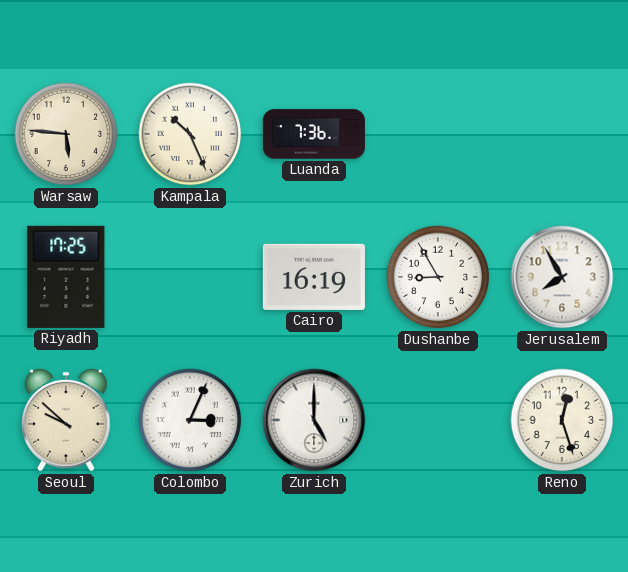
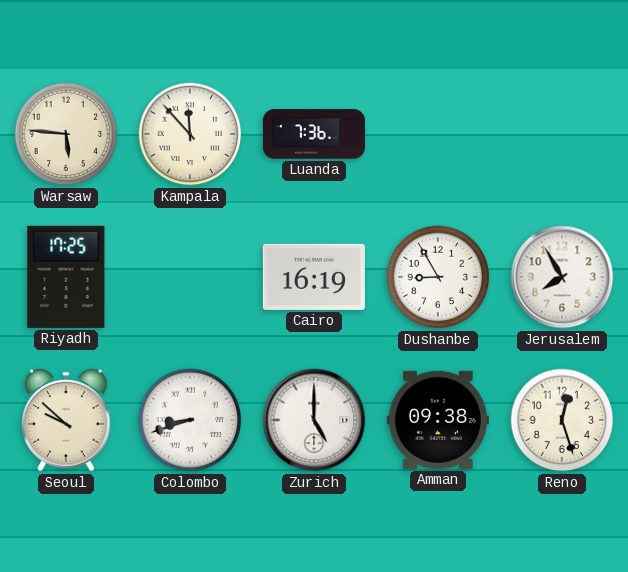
Kampala: 10:26 -> 11:53 (190, 134)
Colombo: 3:04 -> 8:42 (190, 420)
Amman: none -> 09:38 (438, 420)
